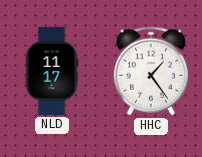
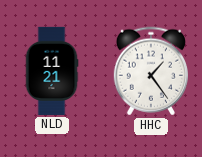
NLD: 11:17 -> 11:21 (52, 71)
